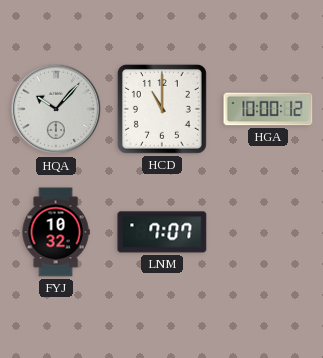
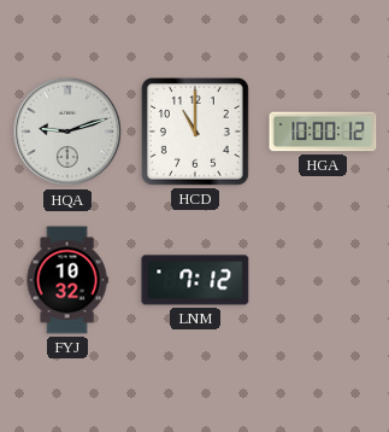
HQA: 10:07 -> 9:12 (67, 132)
LNM: 7:07 -> 7:12 (195, 280)
